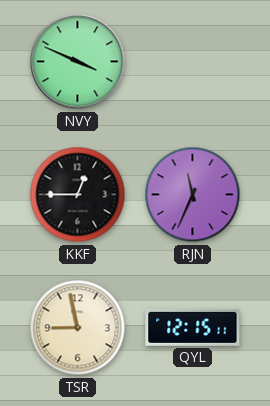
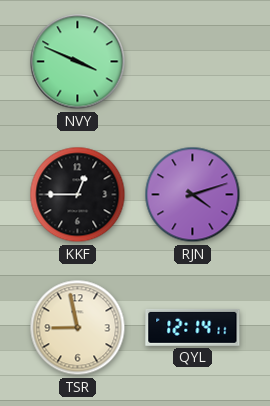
RJN: 11:34 -> 4:12 (193, 195)
QYL: 12:15 -> 12:14 (193, 327)
